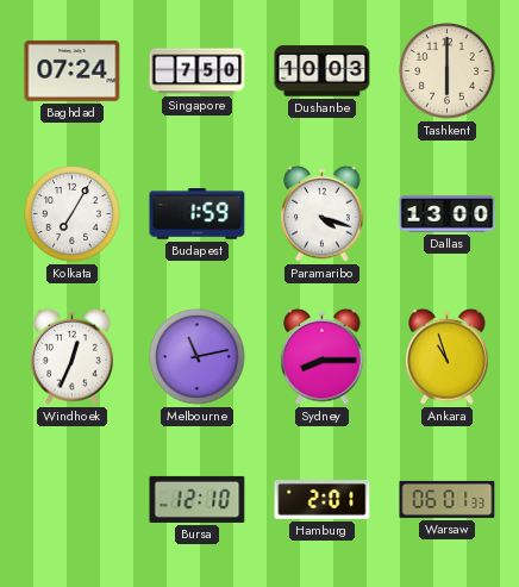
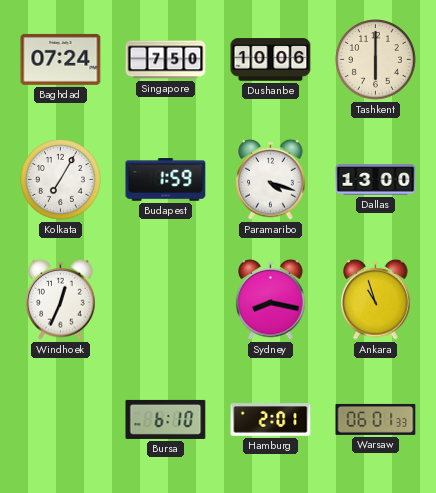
Dushanbe: 10:03 -> 10:06 (271, 60)
Melbourne: 11:13 -> none (198, 357)
Sydney: 8:15 -> 8:17 (271, 299)
Bursa: 12:10 -> 6:10 (166, 419)
